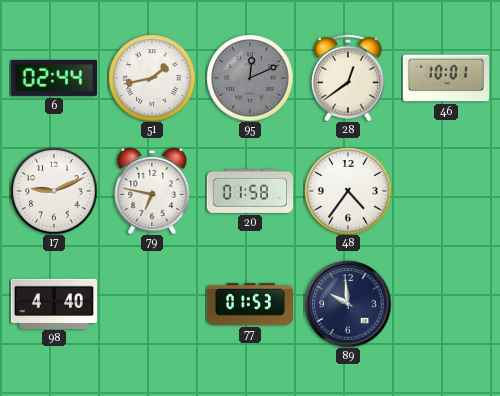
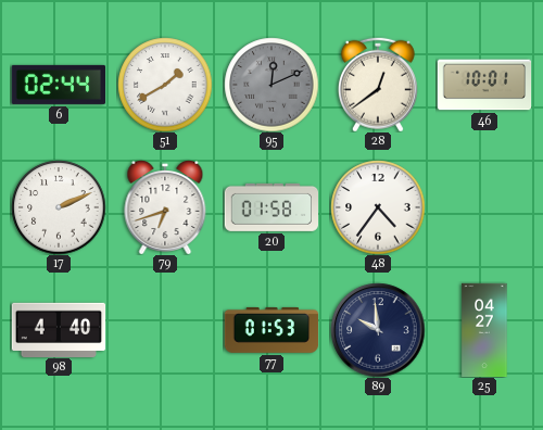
51: 1:43 -> 1:40 (165, 85)
17: 9:11 -> 2:11 (59, 207)
79: 6:47 -> 6:42 (165, 207)
25: none -> 04:27 (484, 330)
